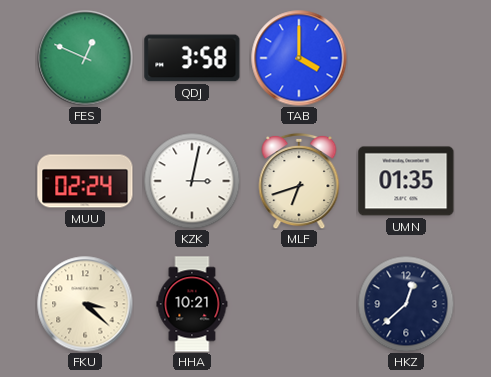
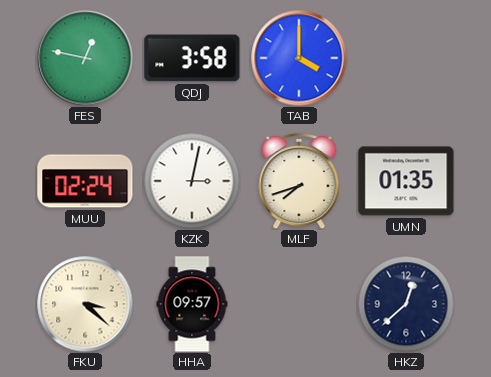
FES: 12:49 -> 12:47 (85, 58)
MLF: 6:42 -> 7:42 (299, 181)
HHA: 10:21 -> 09:57 (192, 304)
